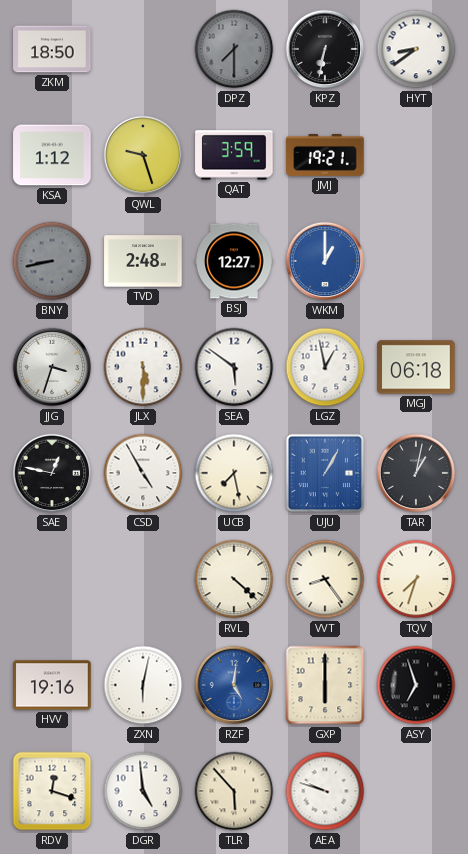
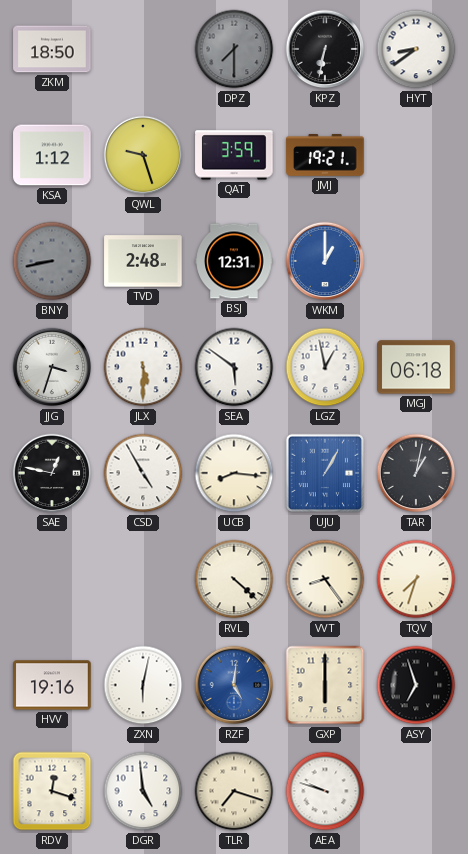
BSJ: 12:27 -> 12:31 (234, 261)
UCB: 7:28 -> 8:16 (234, 473)
TLR: 5:53 -> 7:18 (234, 791)
